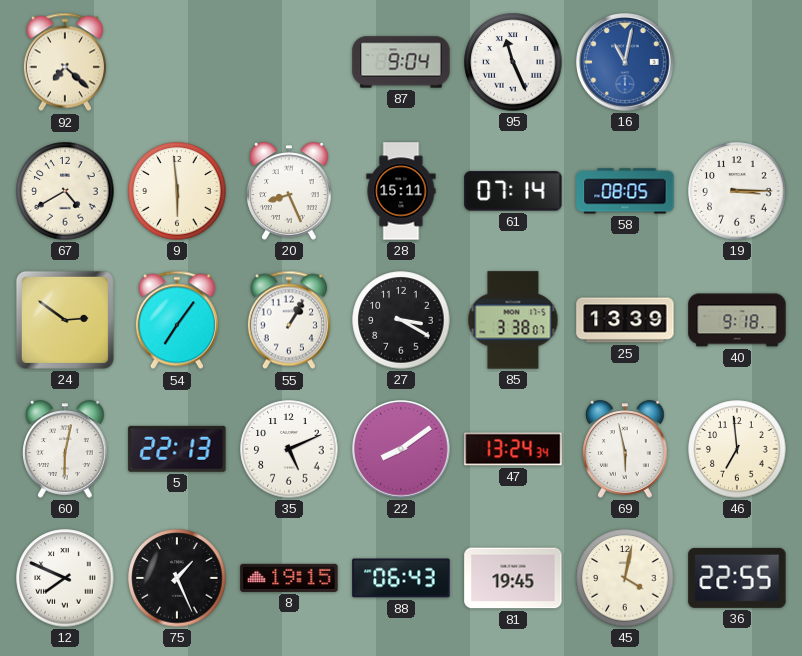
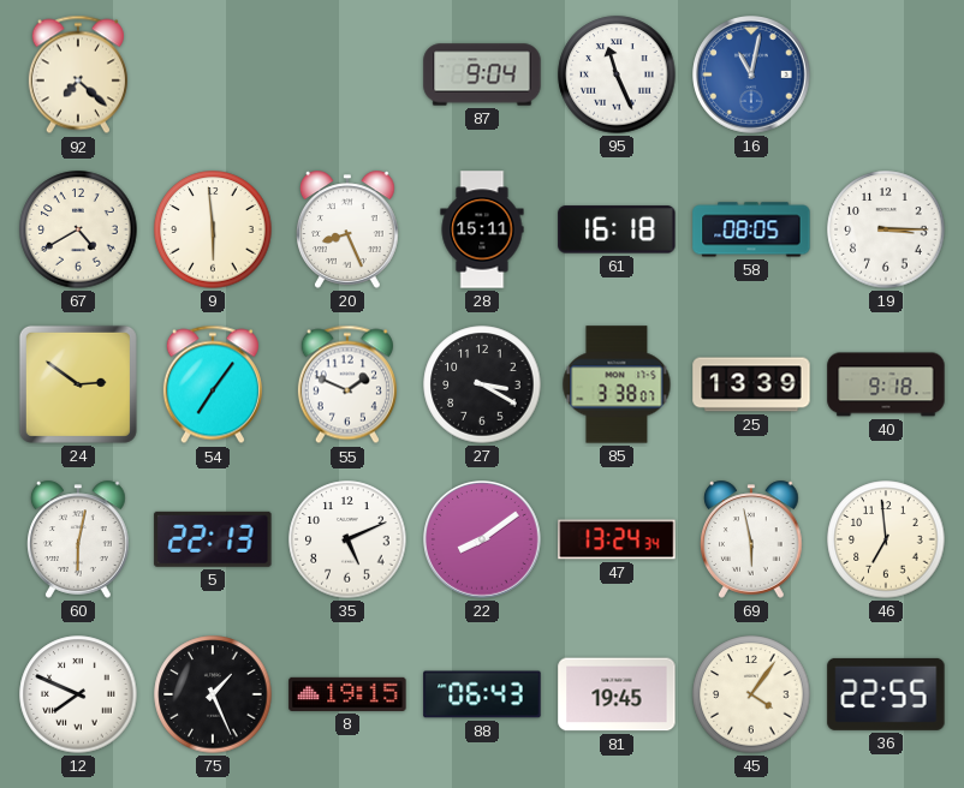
61: 07:14 -> 16:18 (617, 229)
55: 1:05 -> 1:49 (347, 384)
45: 4:02 -> 4:06 (751, 694)
